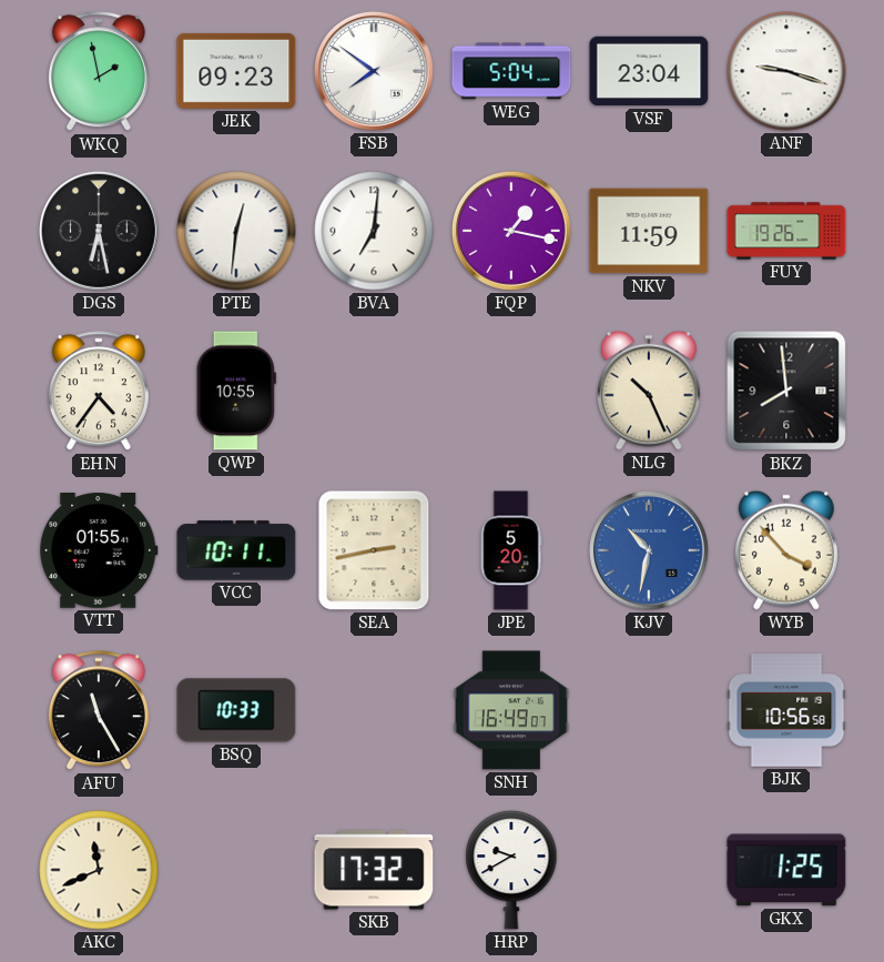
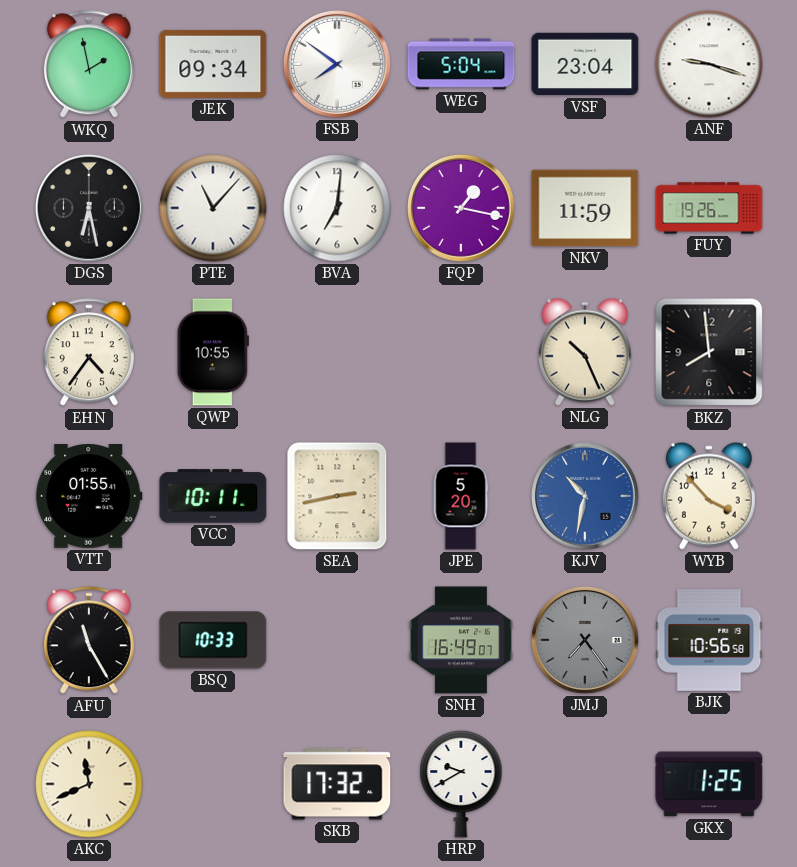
JEK: 09:23 -> 09:34 (213, 64)
PTE: 12:31 -> 11:07 (213, 208)
JMJ: none -> 7:24 (585, 640)
